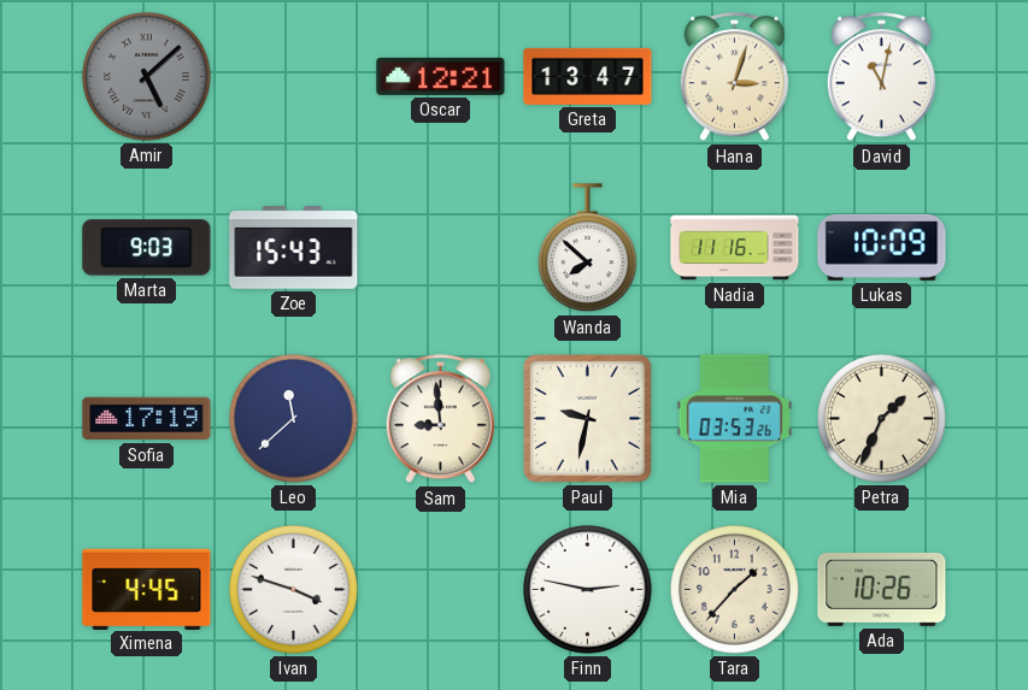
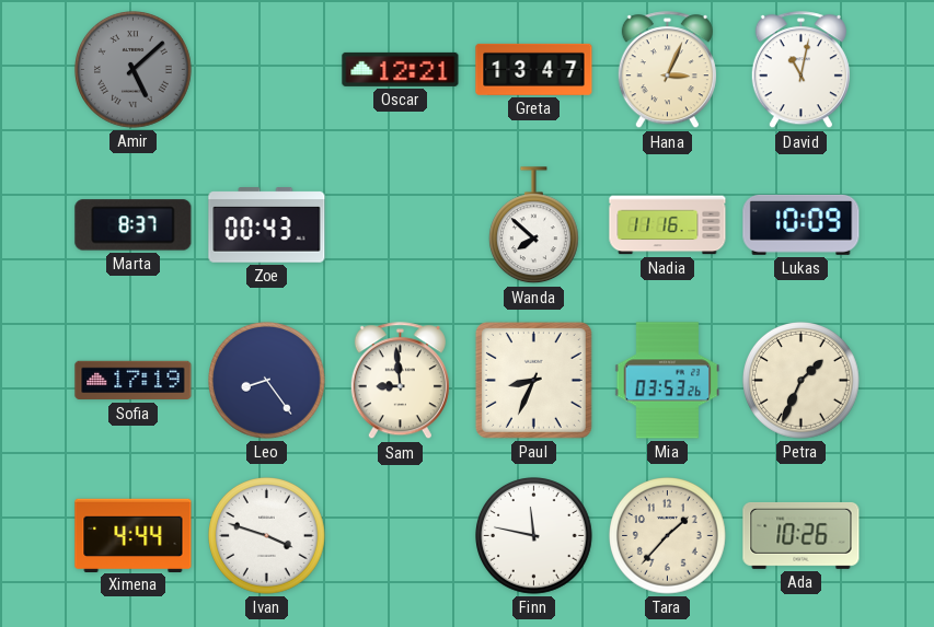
Hana: 3:03 -> 3:04 (667, 70)
Marta: 9:03 -> 8:37 (134, 225)
Zoe: 15:43 -> 00:43 (267, 225)
Leo: 11:38 -> 8:24 (267, 381)
Paul: 9:32 -> 8:34 (533, 380)
Ximena: 4:45 -> 4:44 (134, 535)
Finn: 2:47 -> 11:47 (534, 536)
